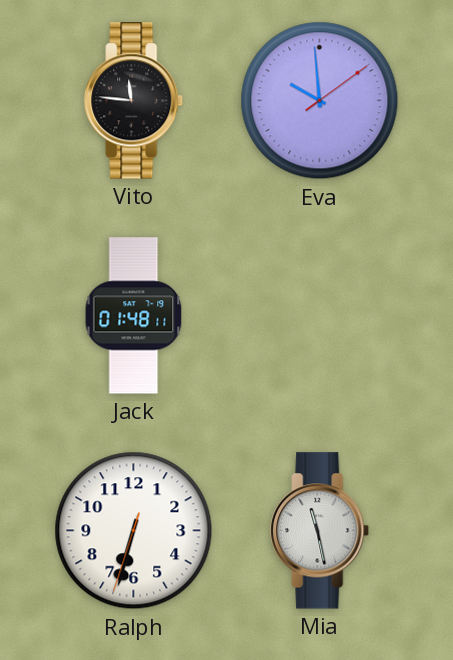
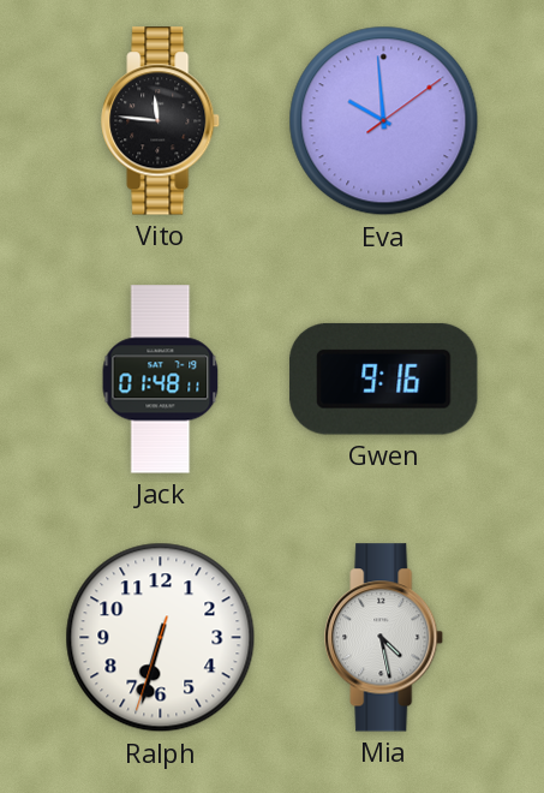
Gwen: none -> 9:16 (384, 378)
Mia: 11:28 -> 4:28 (384, 638)
